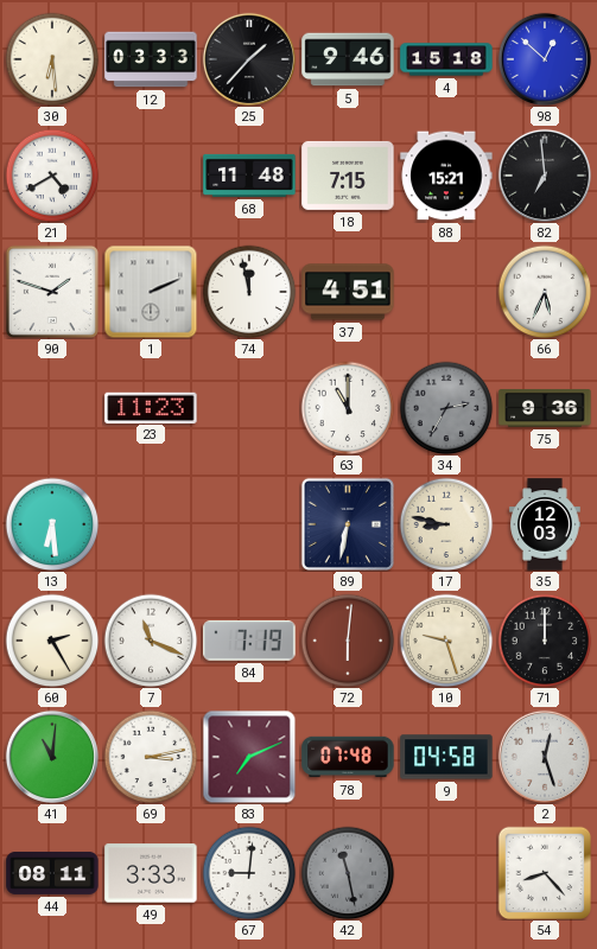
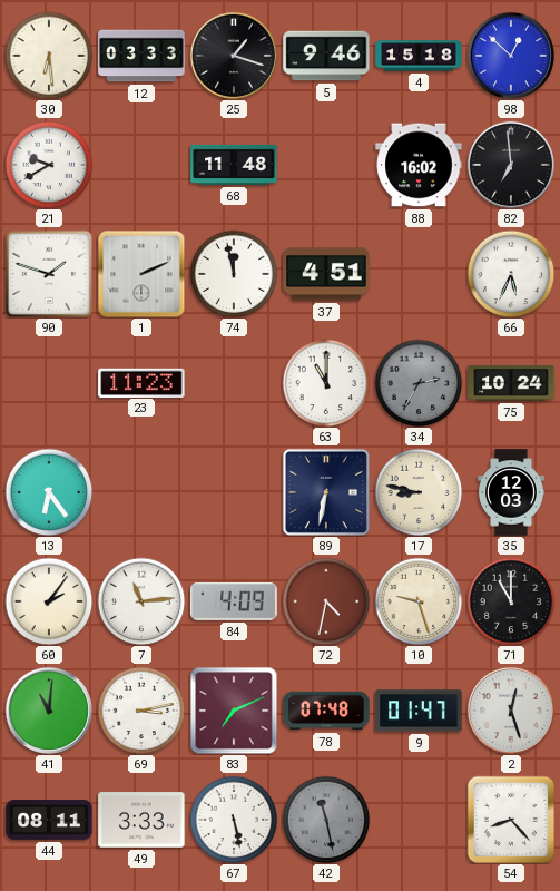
25: 1:37 -> 1:18 (234, 56)
21: 4:40 -> 9:40 (49, 165)
18: 7:15 -> none (348, 176)
88: 15:21 -> 16:02 (419, 165)
75: 9:36 -> 10:24 (511, 383)
13: 6:29 -> 6:24 (49, 492)
60: 2:25 -> 2:06 (49, 601)
7: 11:19 -> 11:14 (141, 601)
84: 7:19 -> 4:09 (234, 601)
72: 6:01 -> 4:32 (326, 601)
71: 12:00 -> 11:00 (511, 601)
9: 04:58 -> 01:47 (419, 711)
67: 9:01 -> 5:28 (234, 820)
